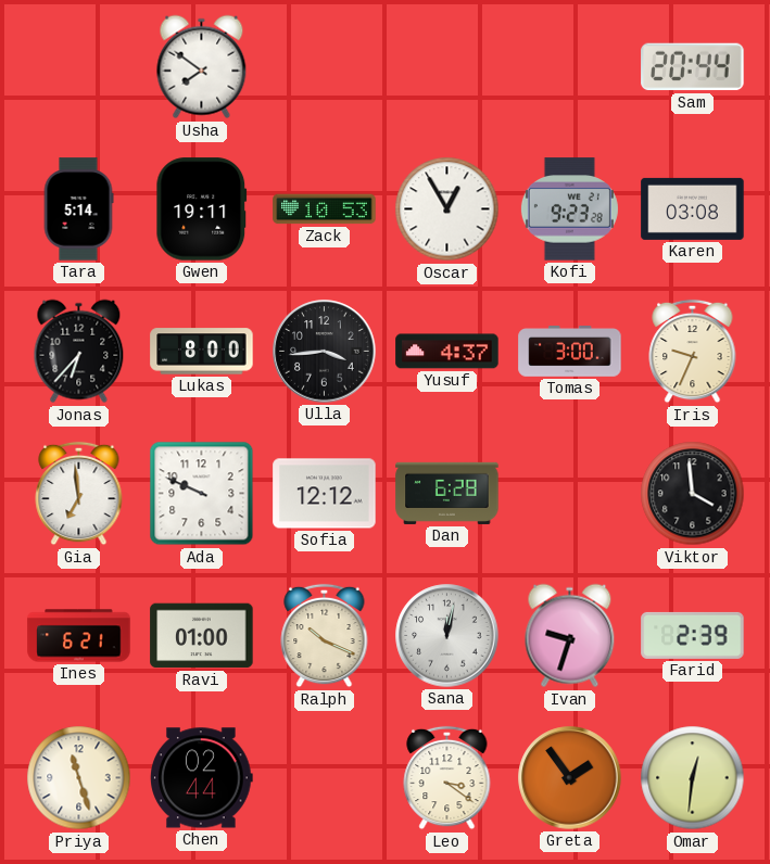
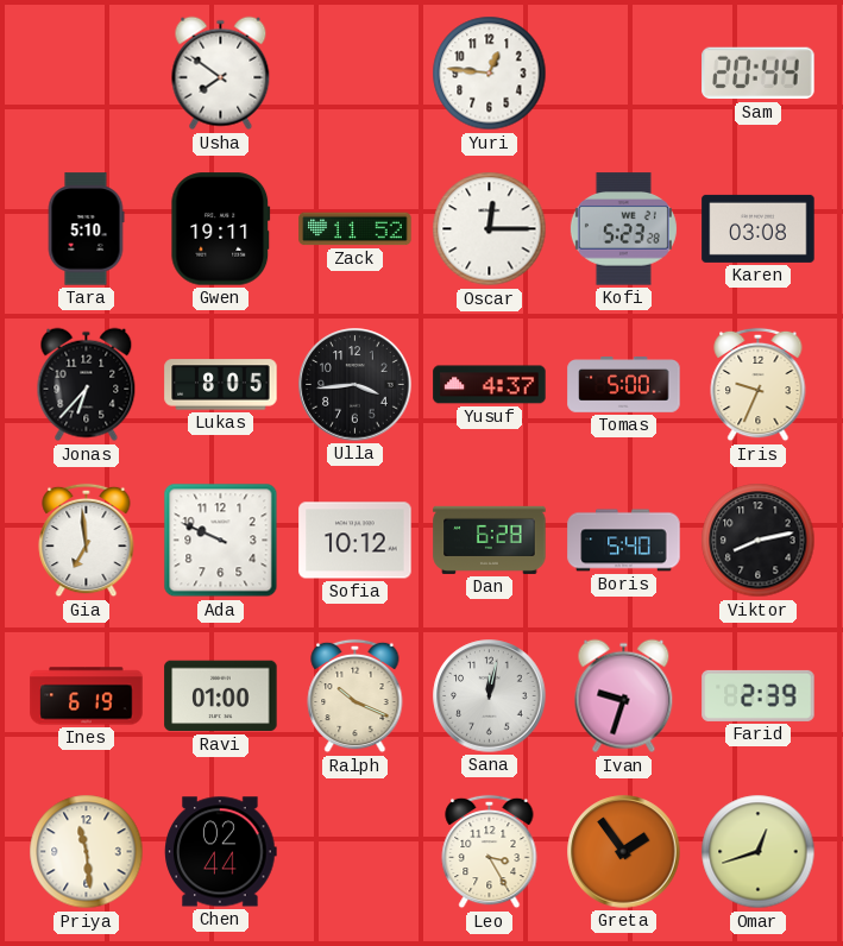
Yuri: none -> 12:46 (490, 74)
Tara: 5:14 -> 5:10 (86, 229)
Zack: 10:53 -> 11:52 (356, 229)
Oscar: 12:55 -> 12:15 (490, 229)
Kofi: 9:23 -> 5:23 (623, 229)
Lukas: 8:00 -> 8:05 (221, 385)
Tomas: 3:00 -> 5:00 (624, 385)
Sofia: 12:12 -> 10:12 (356, 541)
Boris: none -> 5:40 (624, 541)
Viktor: 3:59 -> 8:13 (759, 541)
Ines: 6:21 -> 6:19 (87, 696)
Priya: 11:27 -> 11:29 (87, 852)
Leo: 3:21 -> 3:25 (490, 852)
Omar: 12:31 -> 12:42 (759, 852)
